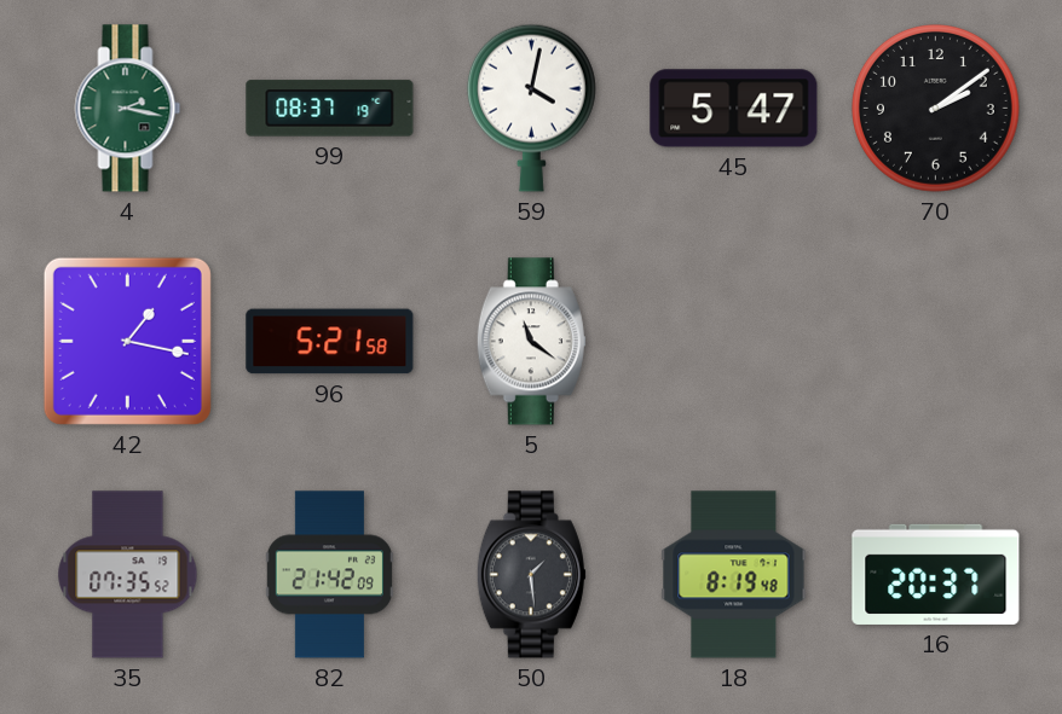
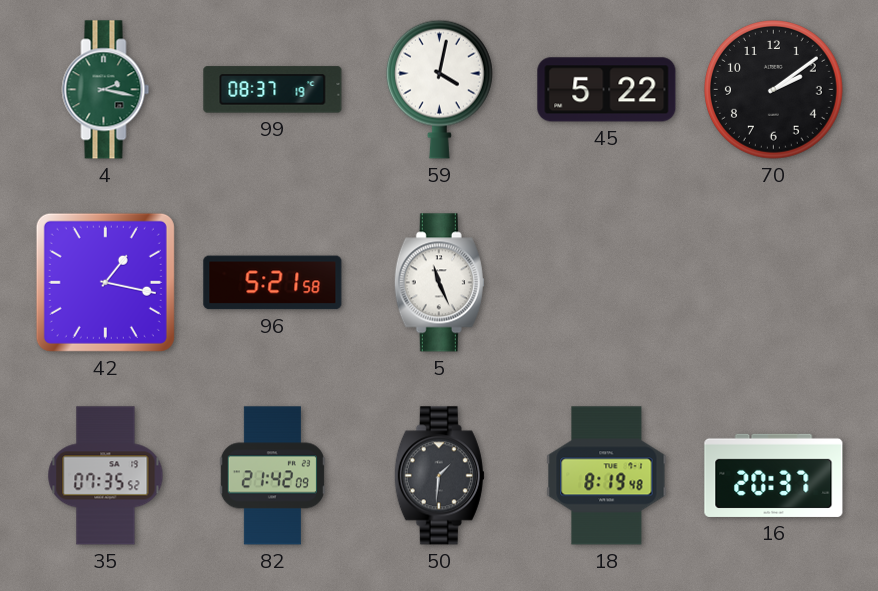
45: 5:47 -> 5:22 (607, 90)
5: 11:21 -> 11:26 (439, 283)
50: 1:29 -> 1:31 (439, 476)
